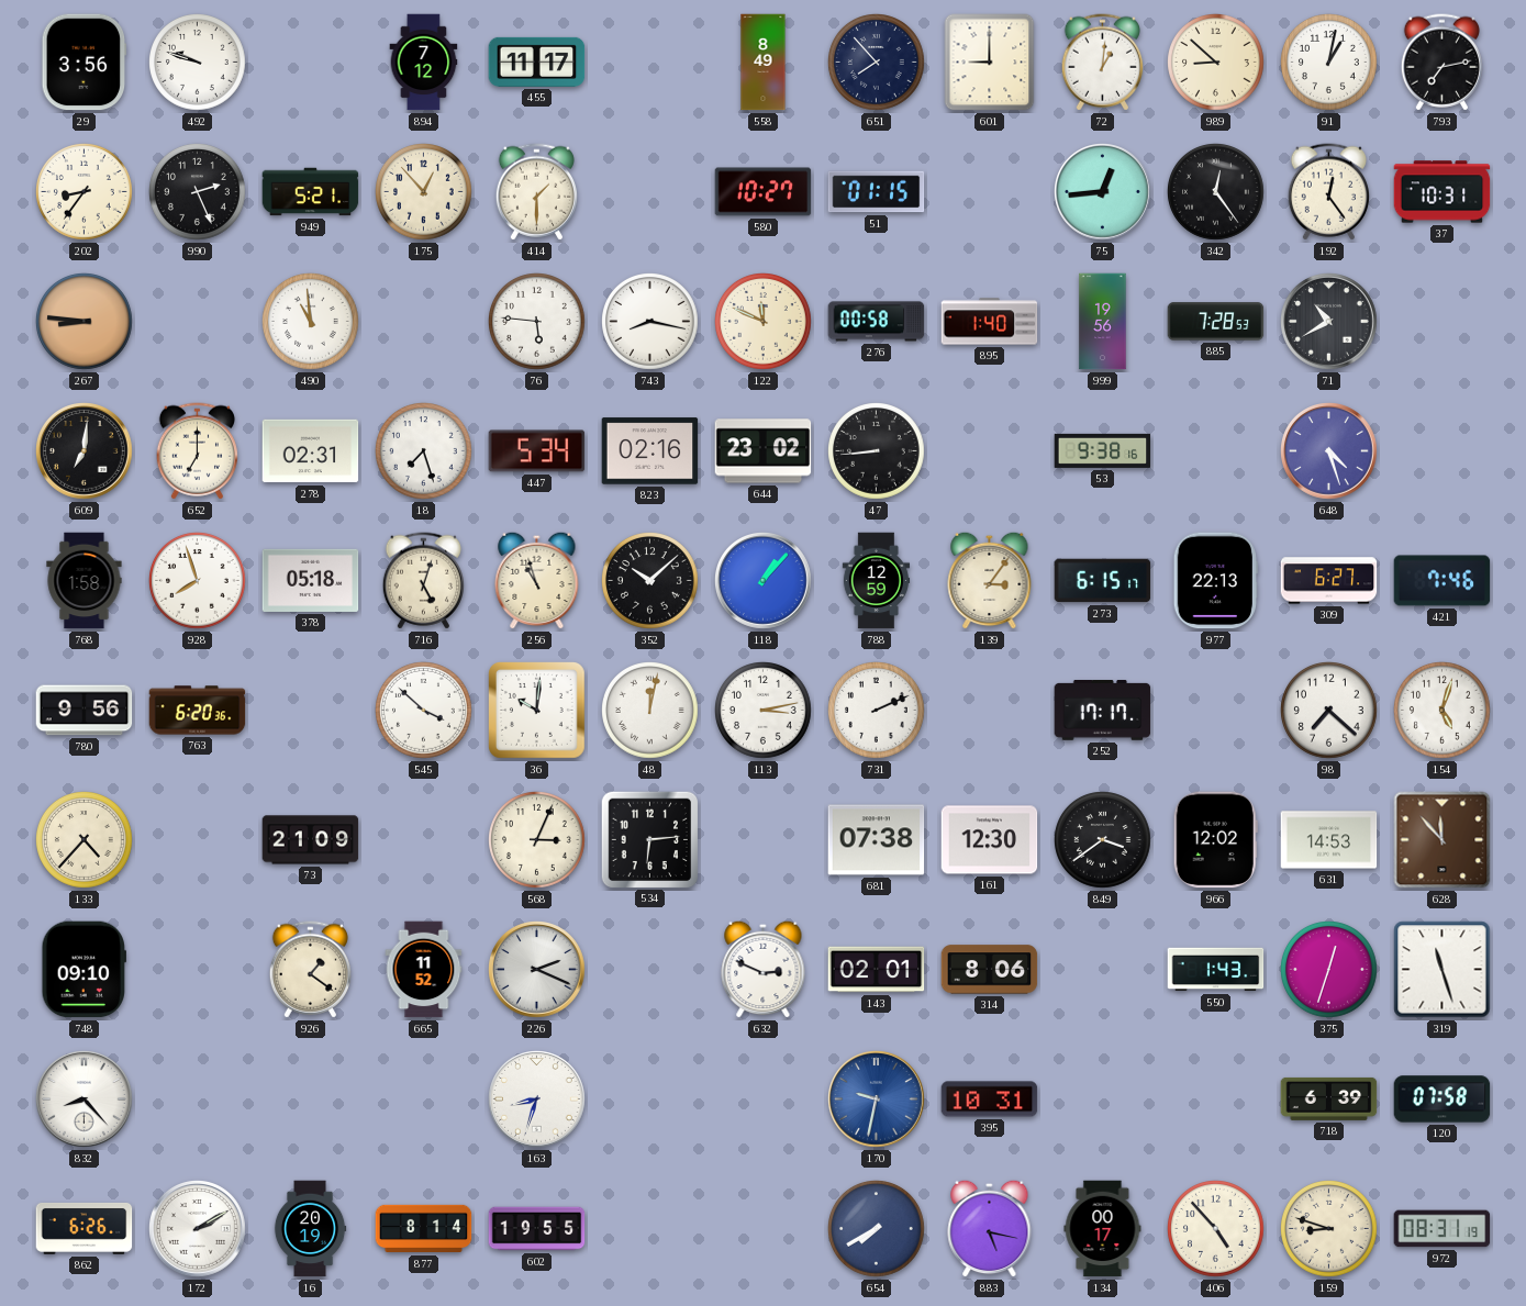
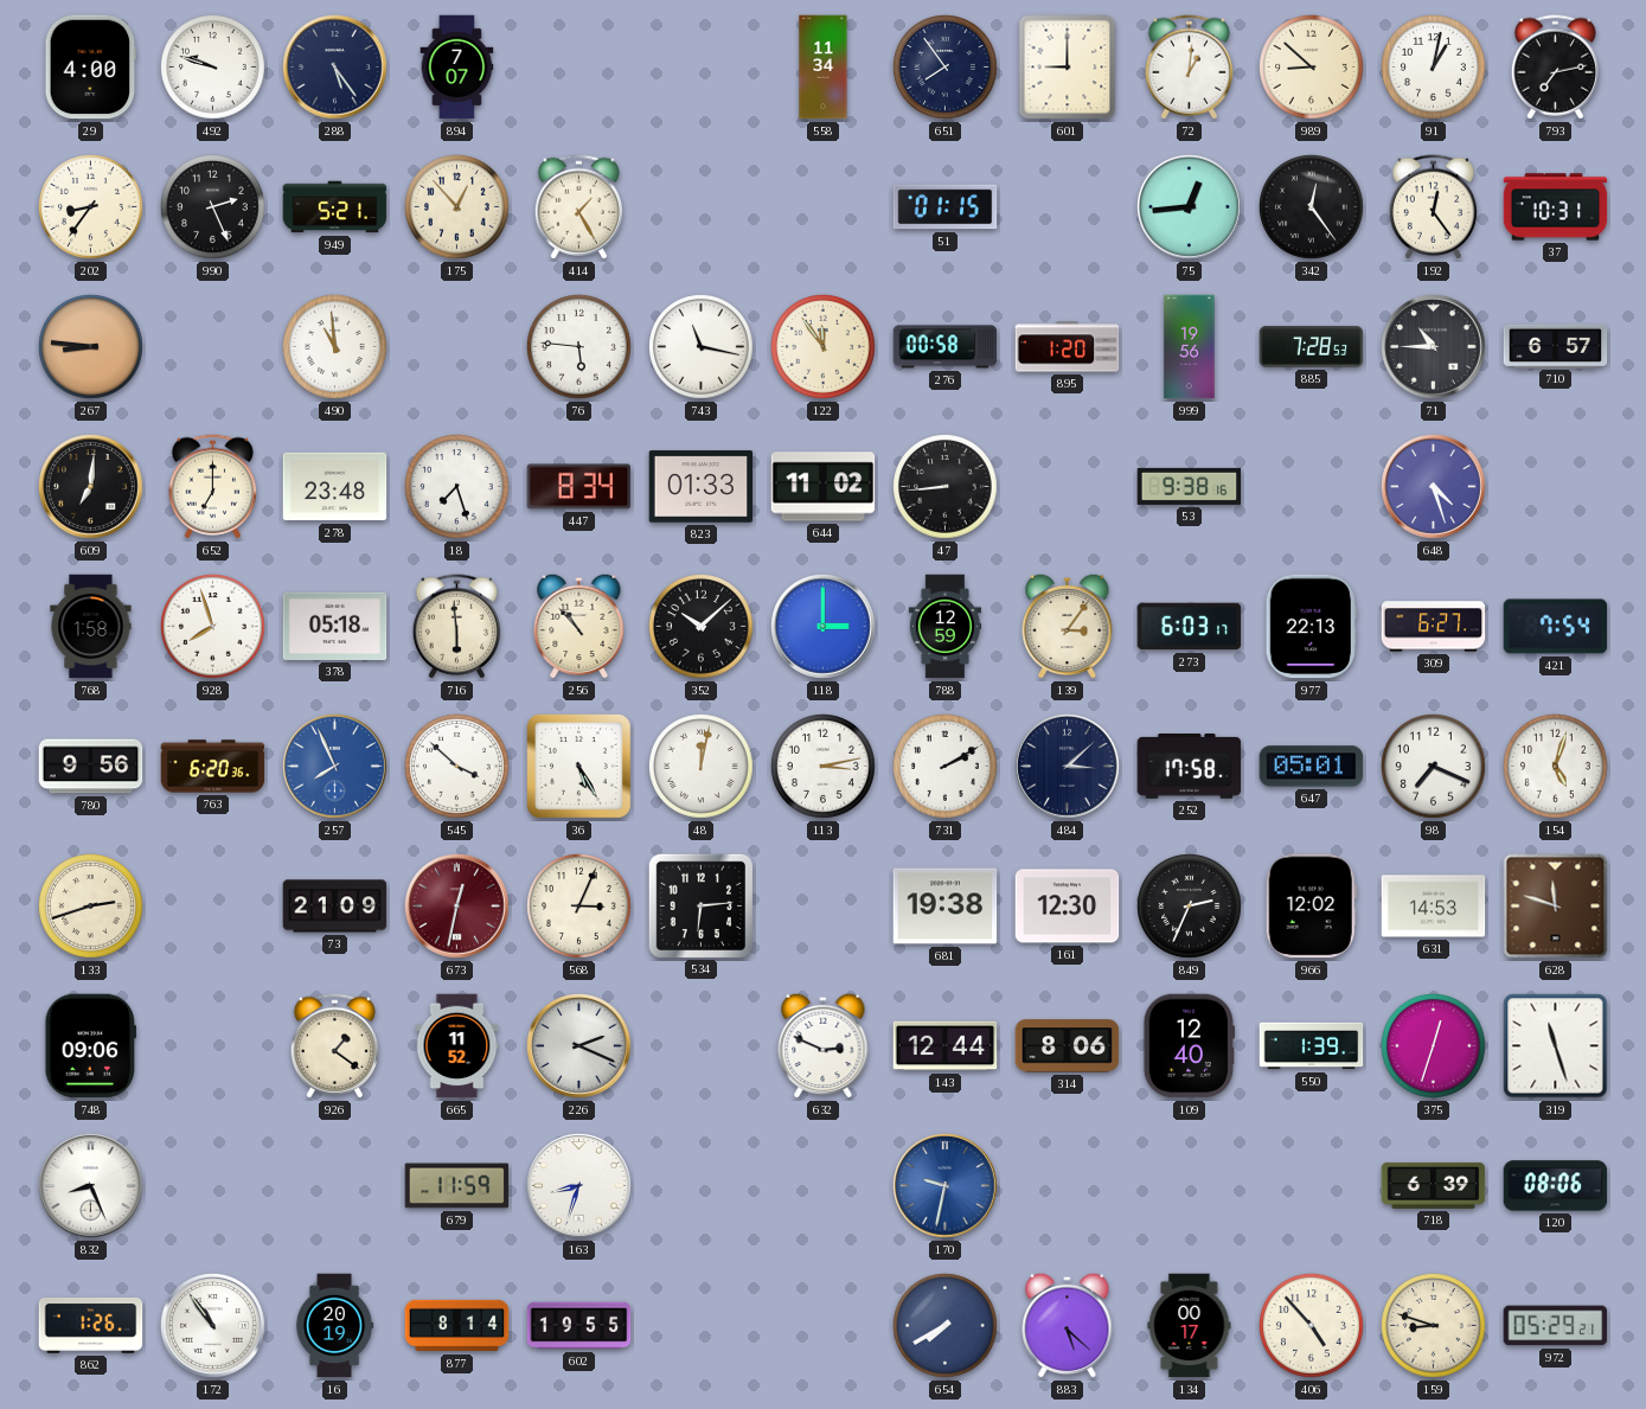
29: 3:56 -> 4:00 (91, 68)
288: none -> 5:24 (335, 68)
894: 7:12 -> 7:07 (457, 68)
455: 11:17 -> none (537, 62)
558: 8:49 -> 11:34 (824, 68)
651: 7:53 -> 7:54 (946, 68)
414: 1:30 -> 1:25 (578, 207)
580: 10:27 -> none (764, 192)
743: 8:17 -> 11:17 (702, 347)
122: 11:49 -> 11:54 (824, 347)
895: 1:40 -> 1:20 (1068, 347)
71: 10:40 -> 10:45 (1434, 347)
710: none -> 6:57 (1556, 346)
278: 02:31 -> 23:48 (335, 487)
447: 5:34 -> 8:34 (579, 487)
823: 02:16 -> 01:33 (702, 487)
644: 23:02 -> 11:02 (824, 487)
716: 5:03 -> 5:59 (456, 627)
256: 10:57 -> 10:53 (579, 626)
118: 1:07 -> 3:00 (824, 627)
273: 6:15 -> 6:03 (1190, 627)
421: 7:46 -> 7:54 (1556, 627)
257: none -> 7:56 (335, 767)
36: 10:01 -> 5:25 (579, 767)
731: 2:11 -> 2:10 (946, 767)
484: none -> 3:08 (1068, 767)
252: 17:17 -> 17:58 (1190, 767)
647: none -> 05:01 (1312, 767)
98: 7:22 -> 7:19 (1434, 767)
133: 4:37 -> 2:42 (91, 907)
673: none -> 12:32 (457, 907)
681: 07:38 -> 19:38 (946, 907)
849: 3:39 -> 2:34 (1190, 907)
628: 11:53 -> 11:48 (1556, 907)
748: 09:10 -> 09:06 (90, 1046)
143: 02:01 -> 12:44 (946, 1046)
109: none -> 12:40 (1189, 1046)
550: 1:43 -> 1:39 (1312, 1046)
832: 8:23 -> 8:26 (91, 1186)
679: none -> 11:59 (457, 1186)
395: 10:31 -> none (990, 1100)
120: 07:58 -> 08:06 (1556, 1186)
862: 6:26 -> 1:26 (91, 1325)
172: 2:10 -> 10:54 (213, 1326)
883: 5:17 -> 5:22 (1068, 1325)
972: 08:31 -> 05:29 (1556, 1326)
